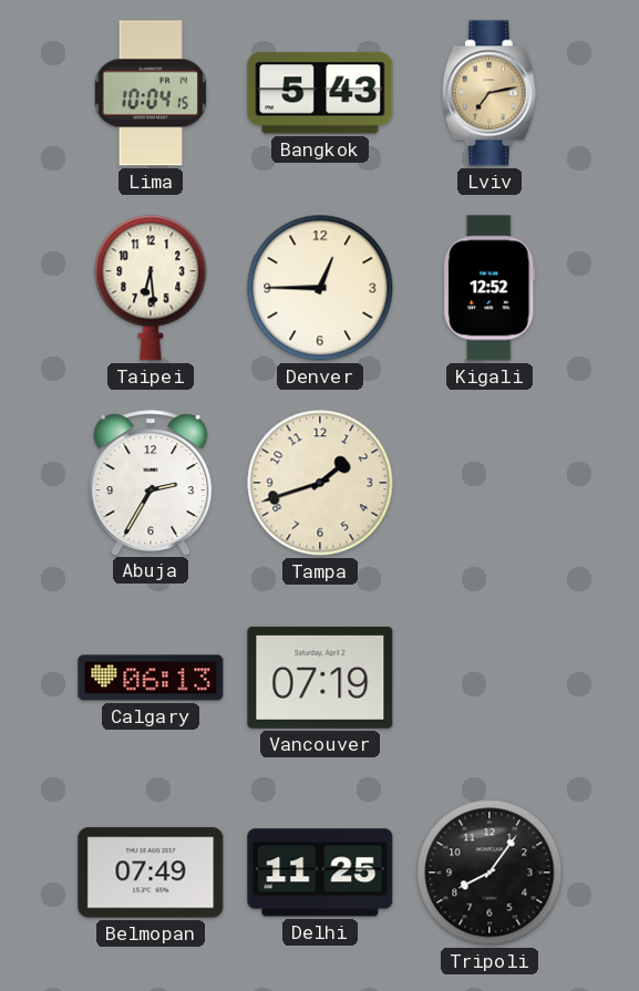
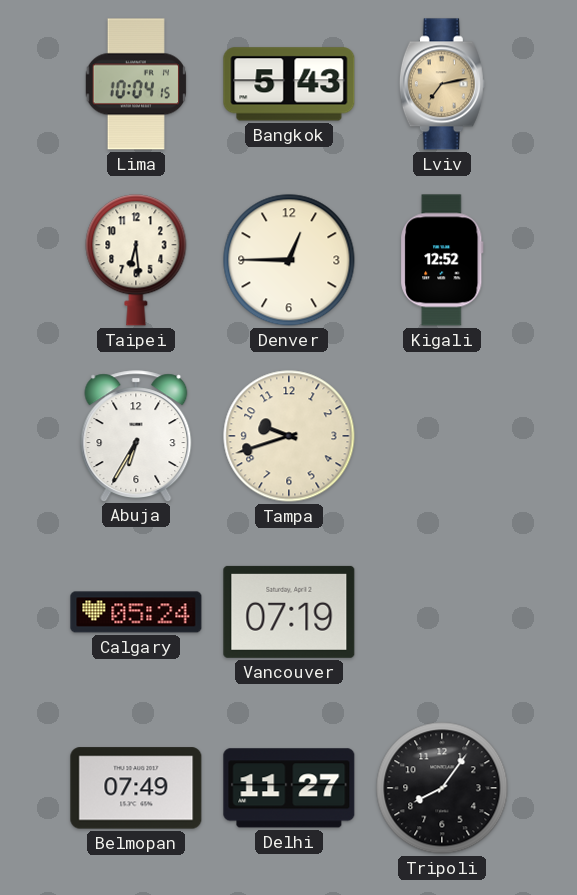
Abuja: 2:35 -> 6:35 (136, 436)
Tampa: 1:42 -> 9:42 (289, 436)
Calgary: 06:13 -> 05:24 (136, 612)
Delhi: 11:25 -> 11:27 (289, 788)
